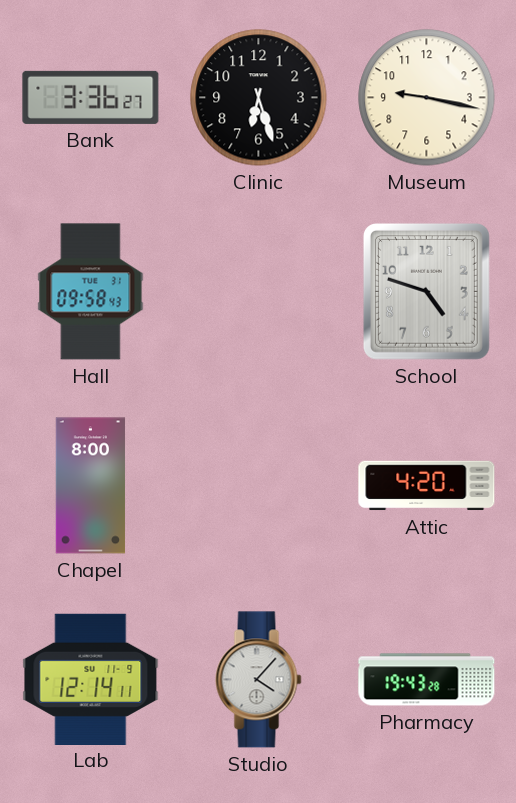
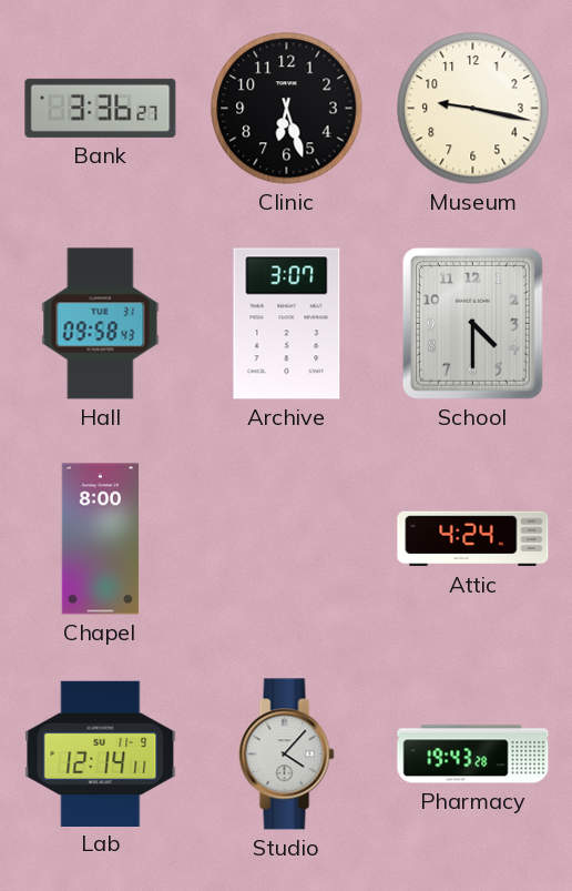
Archive: none -> 3:07 (287, 324)
School: 4:48 -> 4:30 (472, 323)
Attic: 4:20 -> 4:24 (473, 539)
